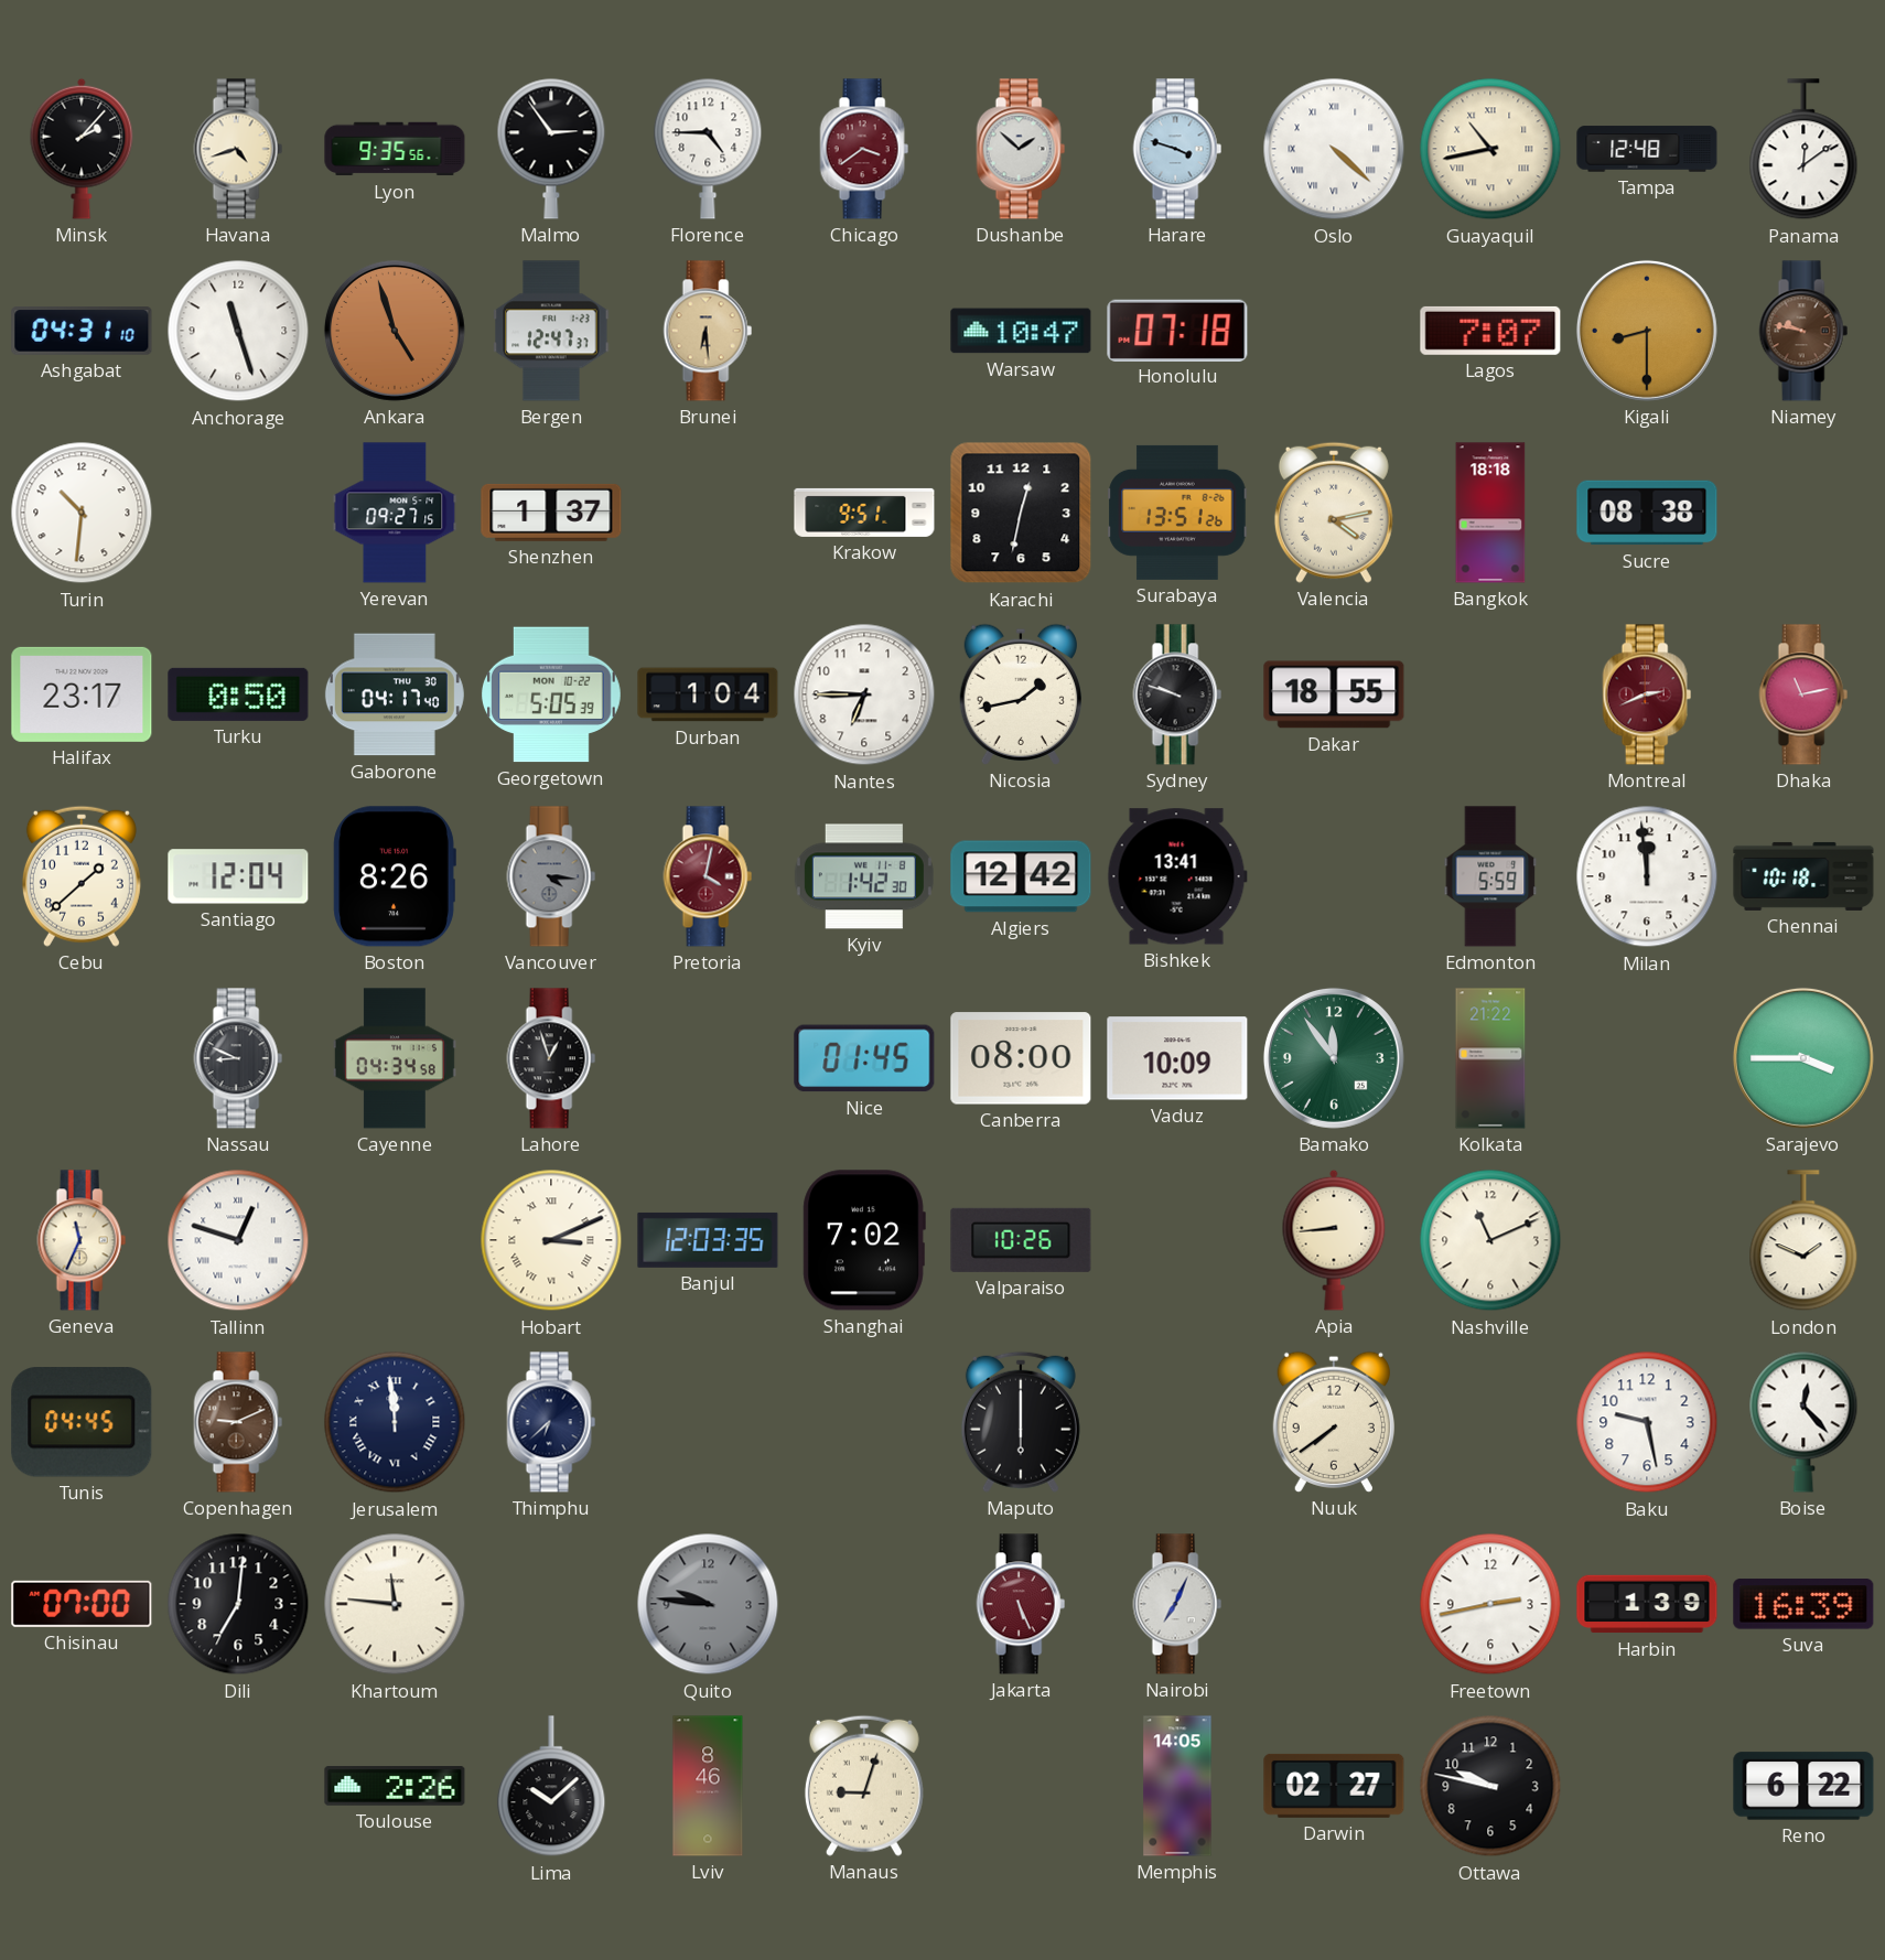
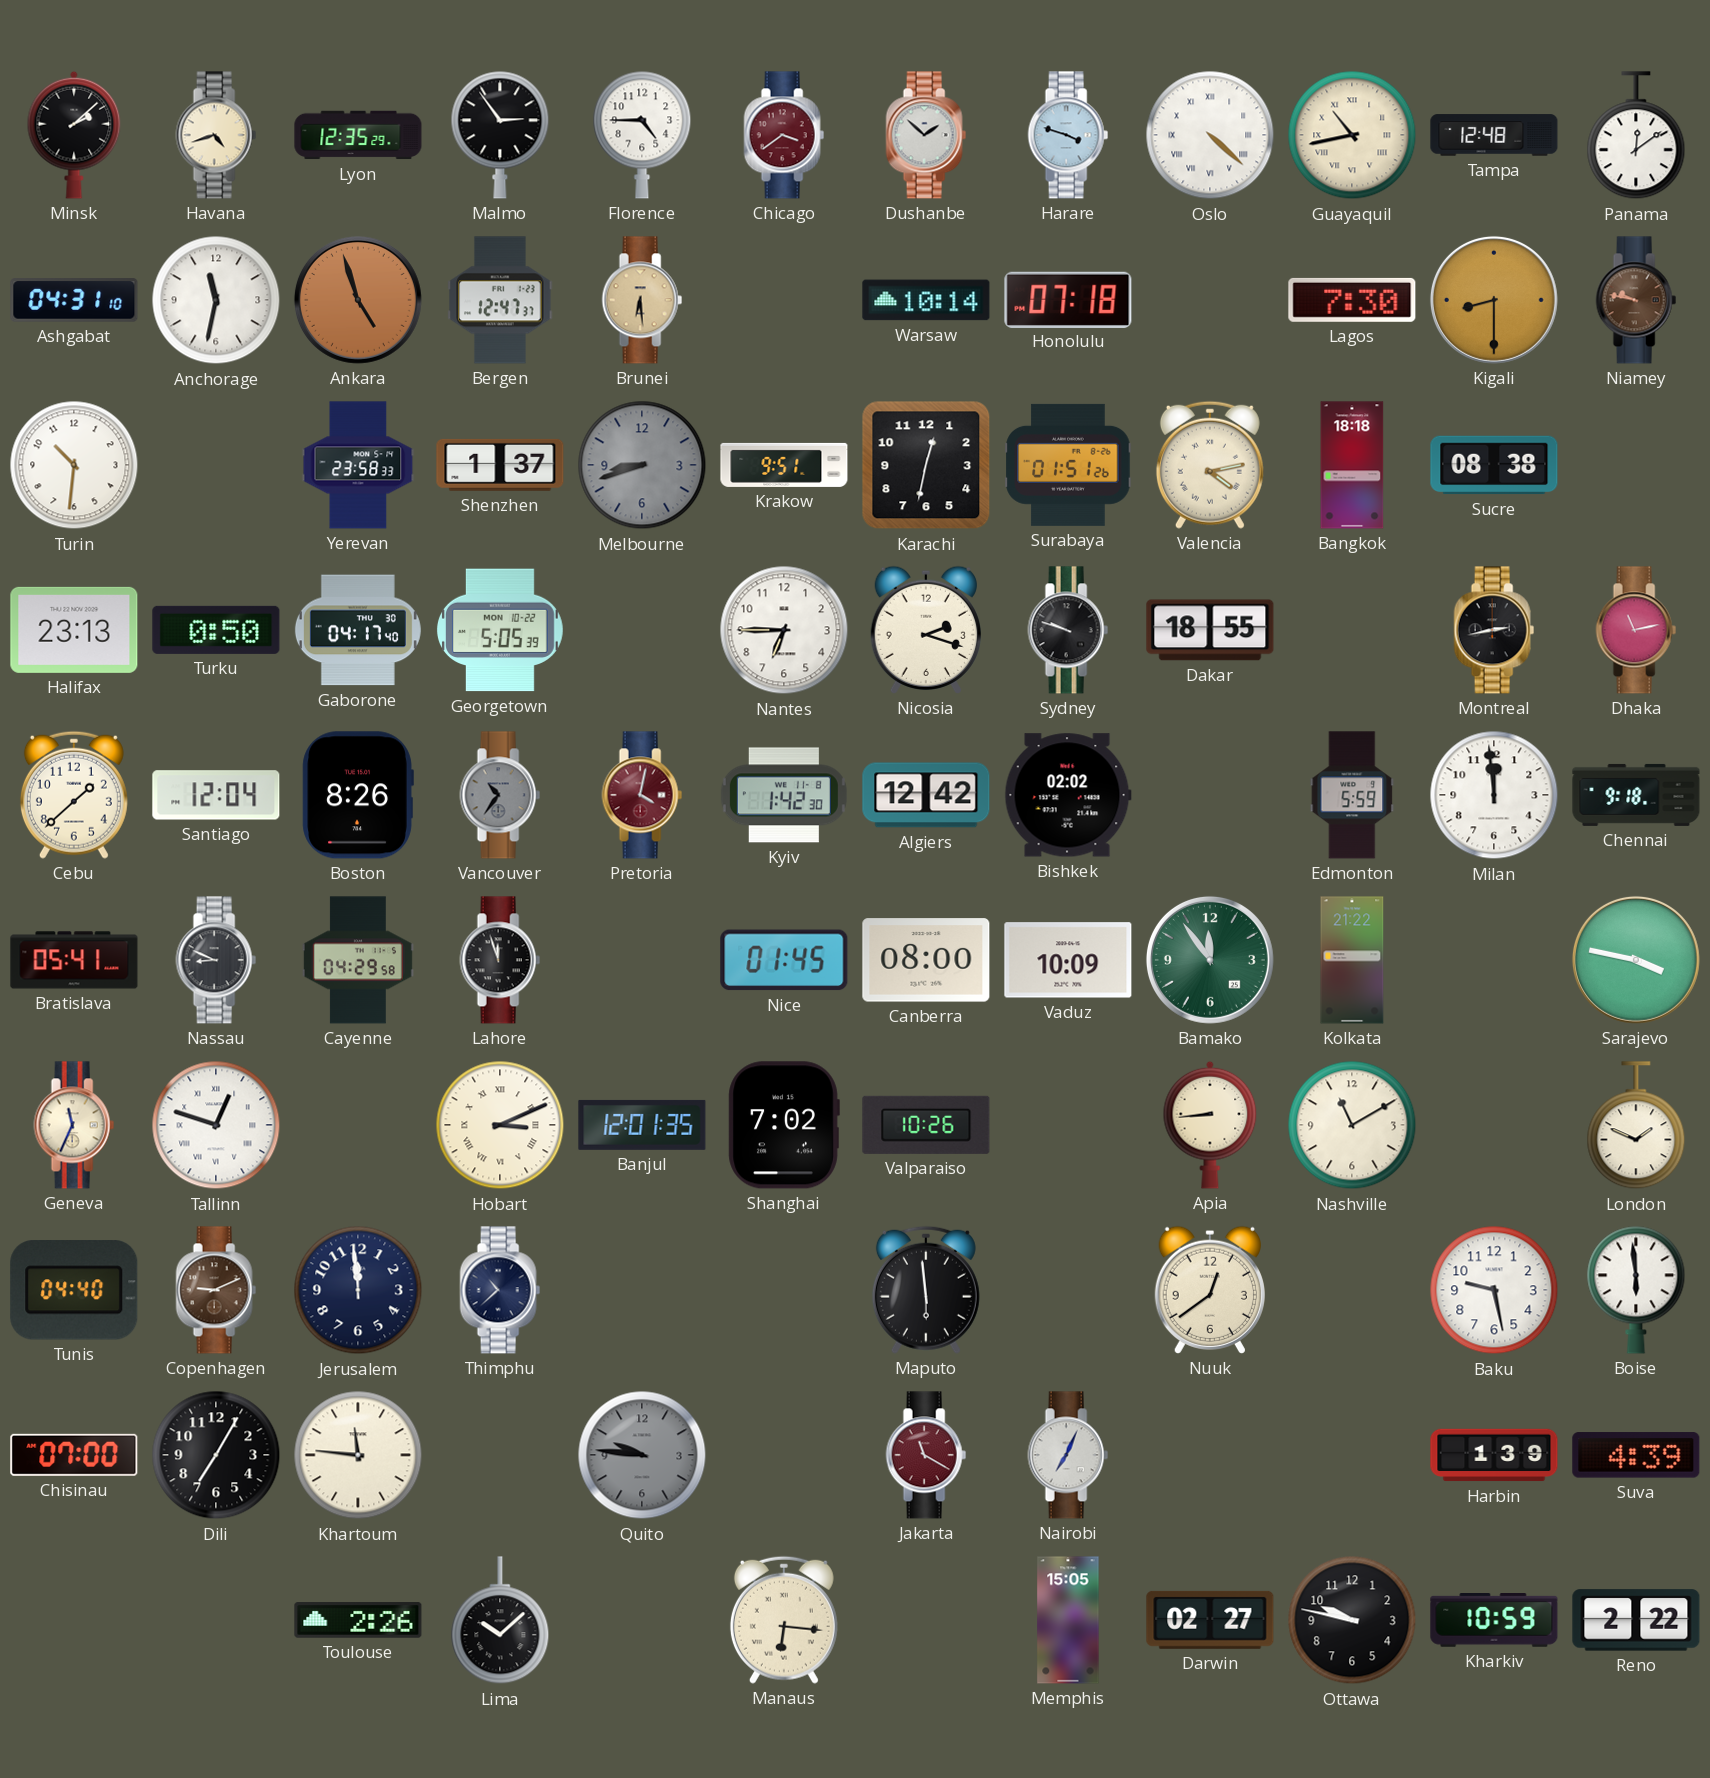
Minsk: 2:07 -> 2:08 (74, 135)
Lyon: 9:35 -> 12:35 (358, 135)
Anchorage: 11:27 -> 11:32 (216, 300)
Warsaw: 10:47 -> 10:14 (926, 300)
Lagos: 7:07 -> 7:30 (1352, 300)
Yerevan: 09:27 -> 23:58 (358, 465)
Melbourne: none -> 8:42 (642, 465)
Surabaya: 13:51 -> 01:51 (1068, 465)
Halifax: 23:17 -> 23:13 (74, 630)
Durban: 1:04 -> none (708, 694)
Nicosia: 1:43 -> 2:18 (926, 630)
Montreal: 2:41 -> 2:43 (1494, 630)
Montreal dial: burgundy -> black (1494, 630)
Vancouver: 4:16 -> 10:36 (500, 795)
Bishkek: 13:41 -> 02:02 (1068, 795)
Chennai: 10:18 -> 9:18 (1636, 795)
Bratislava: none -> 05:41 (74, 960)
Cayenne: 04:34 -> 04:29 (358, 960)
Lahore: 12:57 -> 11:57 (500, 960)
Sarajevo: 3:45 -> 3:47 (1636, 960)
Banjul: 12:03 -> 12:01 (642, 1125)
Nashville: 11:11 -> 11:10 (1352, 1125)
Tunis: 04:45 -> 04:40 (74, 1290)
Jerusalem numerals: Roman -> Arabic (358, 1290)
Thimphu: 6:38 -> 10:38 (500, 1290)
Maputo: 6:00 -> 5:59 (926, 1290)
Nuuk: 7:39 -> 12:39 (1210, 1290)
Boise: 12:23 -> 5:59 (1636, 1290)
Dili: 7:01 -> 7:05 (216, 1455)
Jakarta: 5:26 -> 11:20 (926, 1455)
Freetown: 2:43 -> none (1490, 1604)
Suva: 16:39 -> 4:39 (1636, 1455)
Lviv: 8:46 -> none (708, 1786)
Manaus: 9:03 -> 6:16 (784, 1620)
Memphis: 14:05 -> 15:05 (1068, 1620)
Kharkiv: none -> 10:59 (1494, 1621)
Reno: 6:22 -> 2:22 (1636, 1620)
